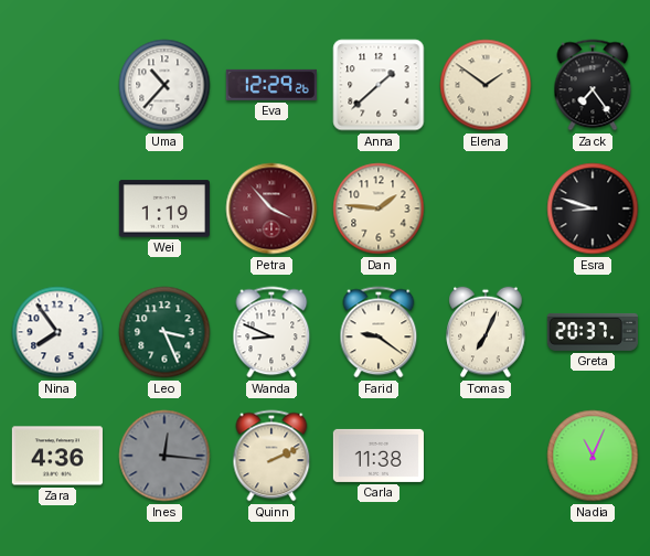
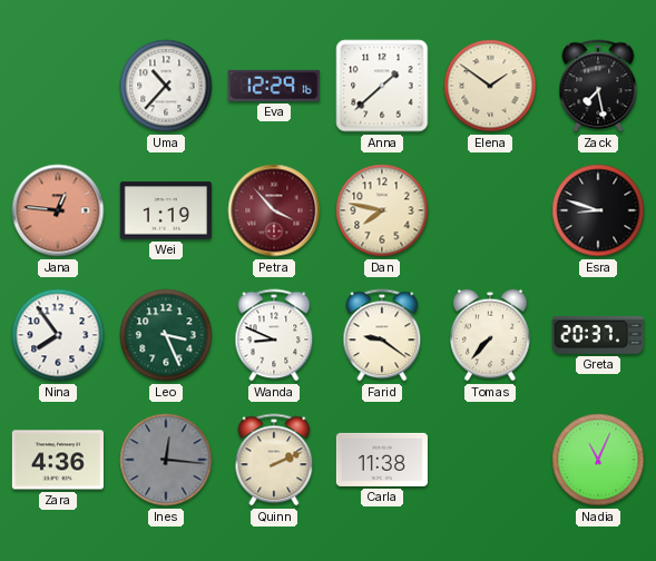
Eva: 12:29:26 -> 12:29:16 (274, 86)
Zack: 7:24 -> 7:28 (598, 86)
Jana: none -> 12:46 (58, 210)
Dan: 1:46 -> 7:47 (382, 210)
Tomas: 7:04 -> 7:37 (490, 335)
